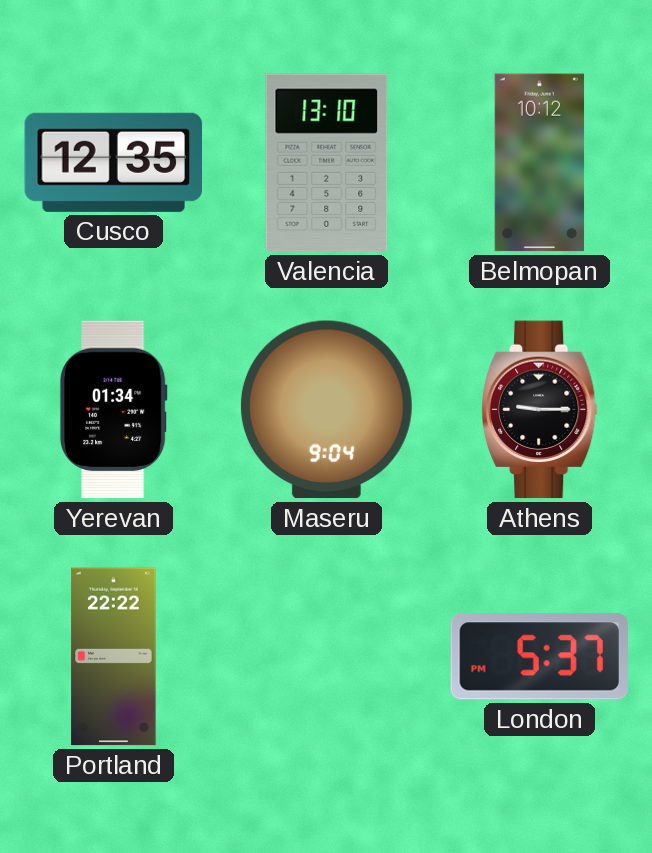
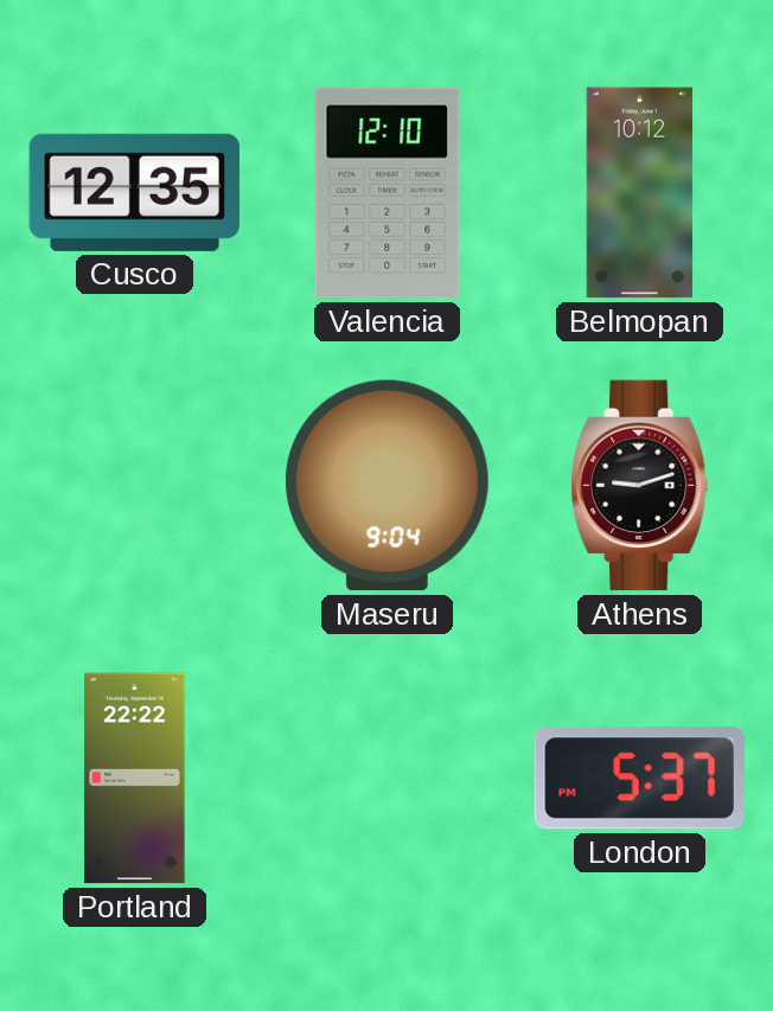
Valencia: 13:10 -> 12:10 (388, 193)
Yerevan: 01:34 -> none (113, 410)
Athens: 9:15 -> 9:12 (639, 486)
